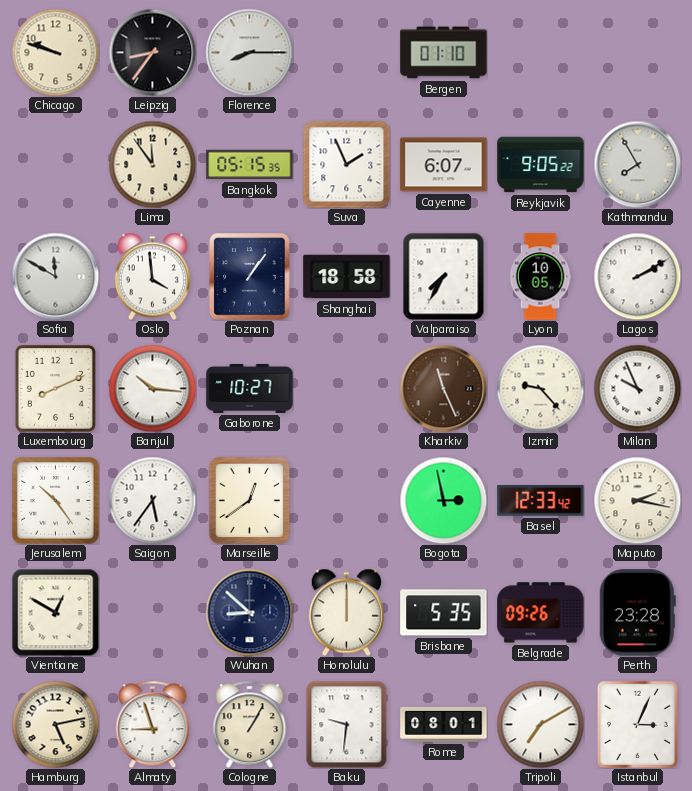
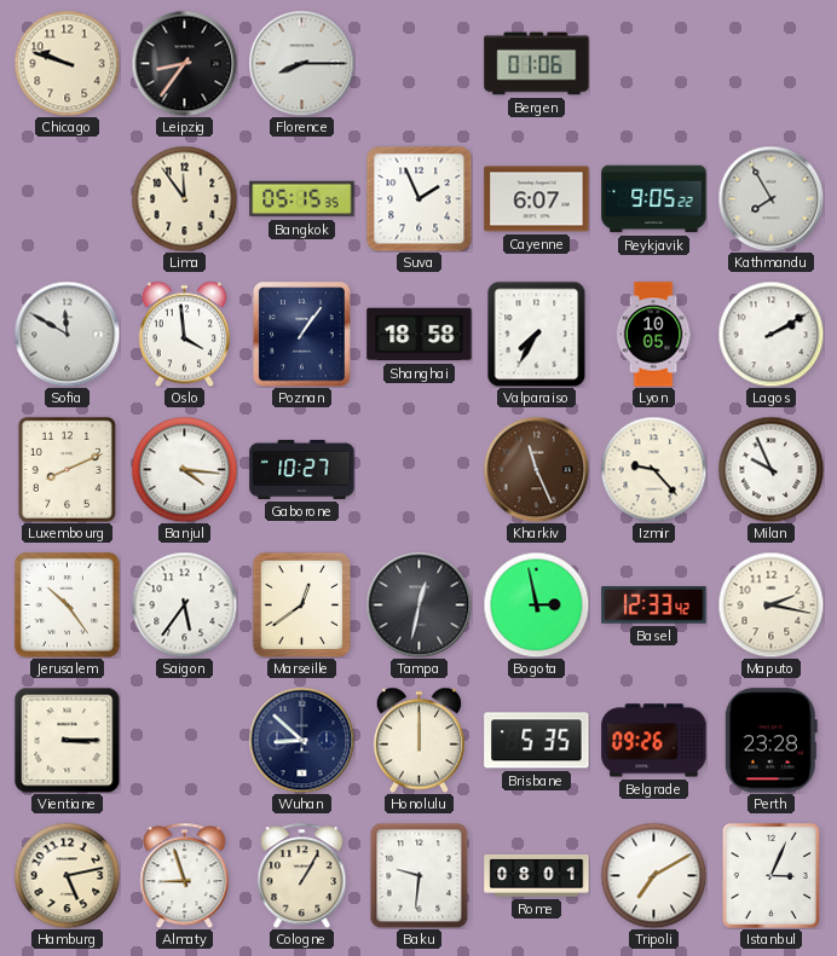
Bergen: 01:10 -> 01:06 (537, 64)
Banjul: 10:16 -> 4:16 (184, 469)
Tampa: none -> 12:32 (418, 604)
Vientiane: 12:50 -> 3:15 (67, 740)
